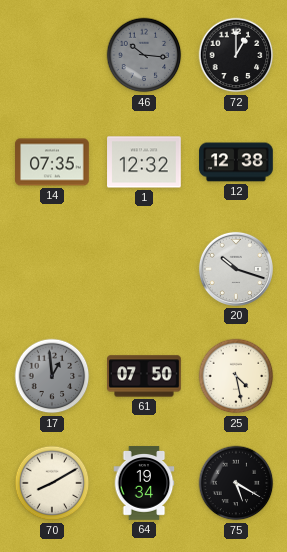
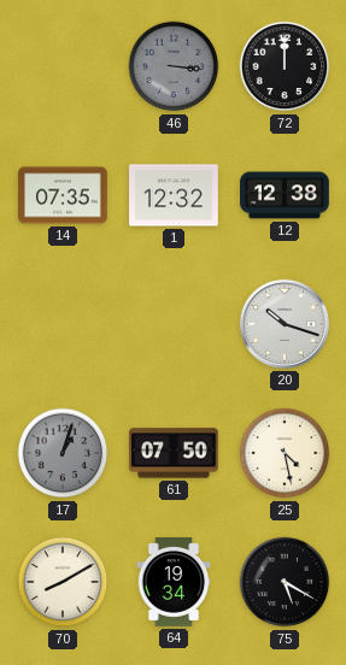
46: 10:16 -> 3:16 (174, 66)
72: 1:00 -> 12:00 (285, 66)
17: 12:59 -> 1:03 (63, 453)
